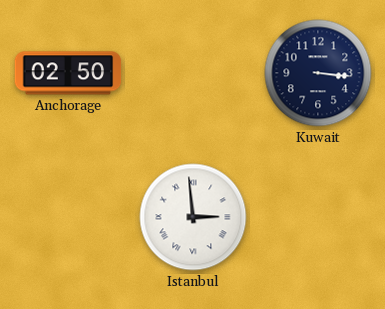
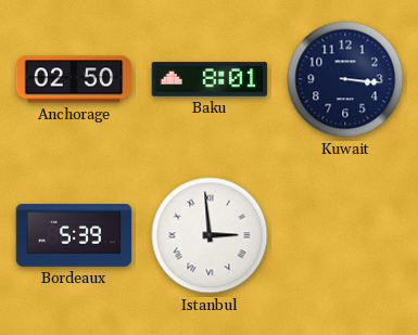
Baku: none -> 8:01 (210, 79)
Bordeaux: none -> 5:39 (74, 235)
